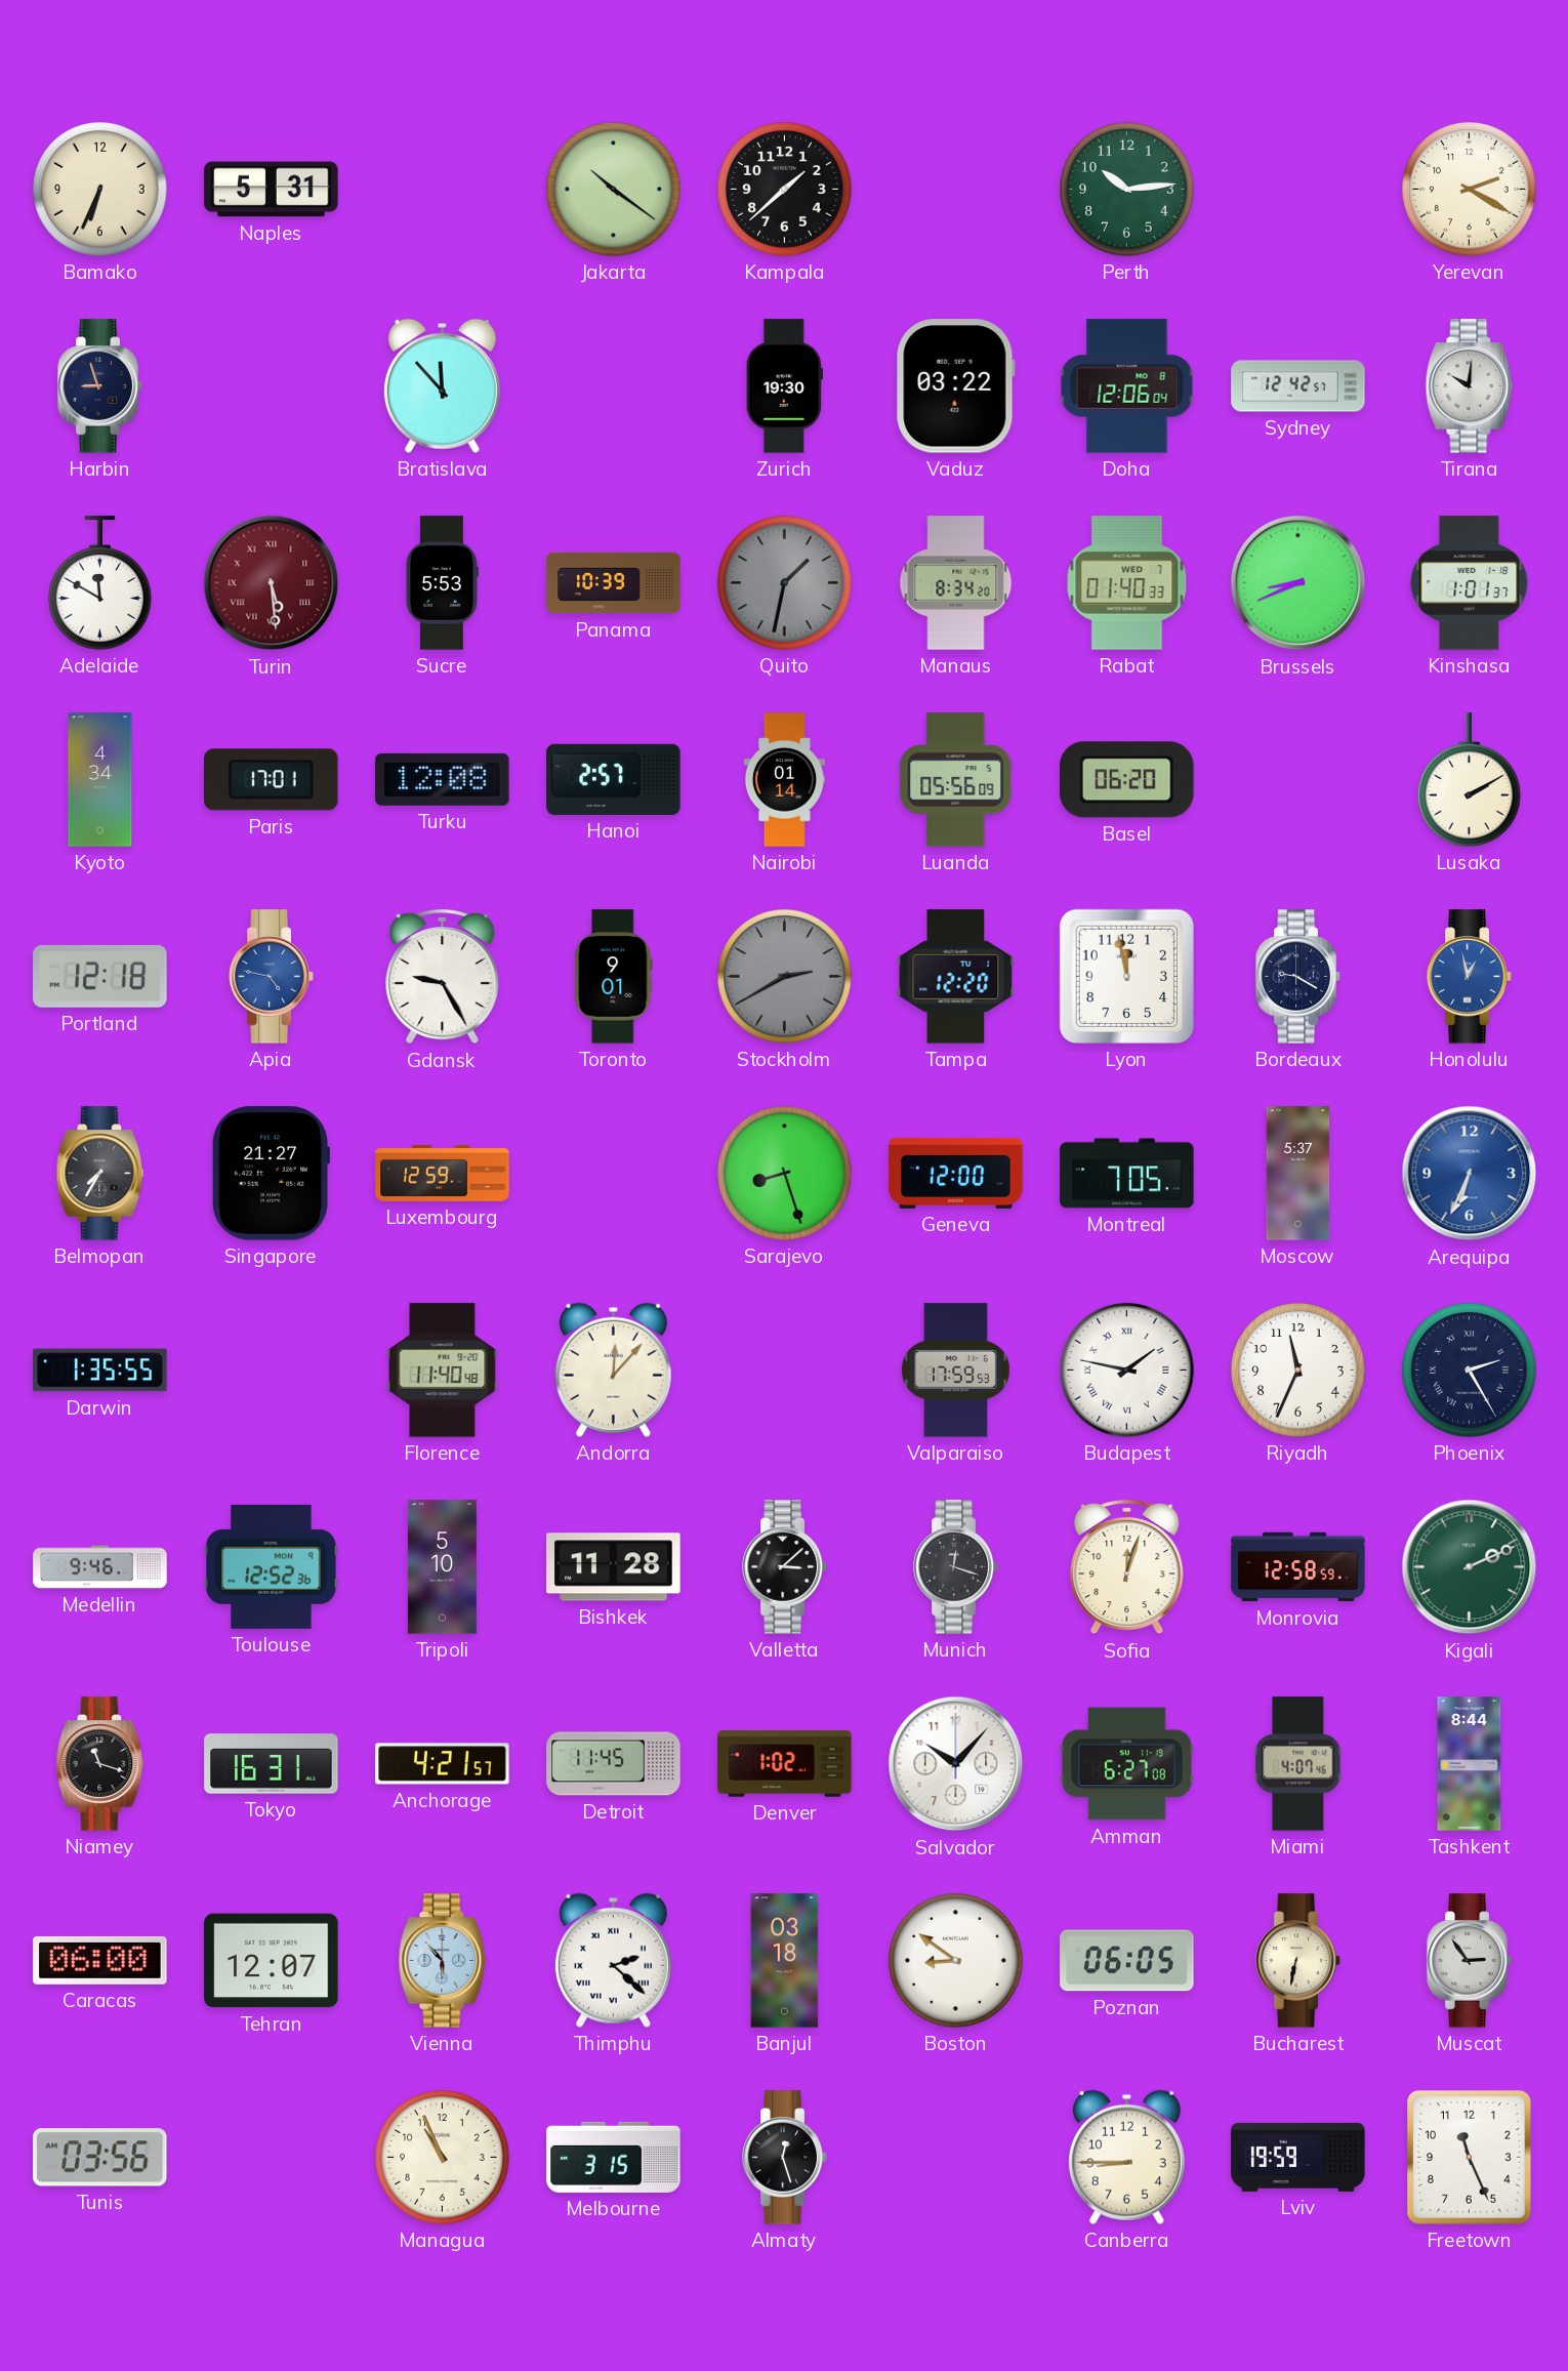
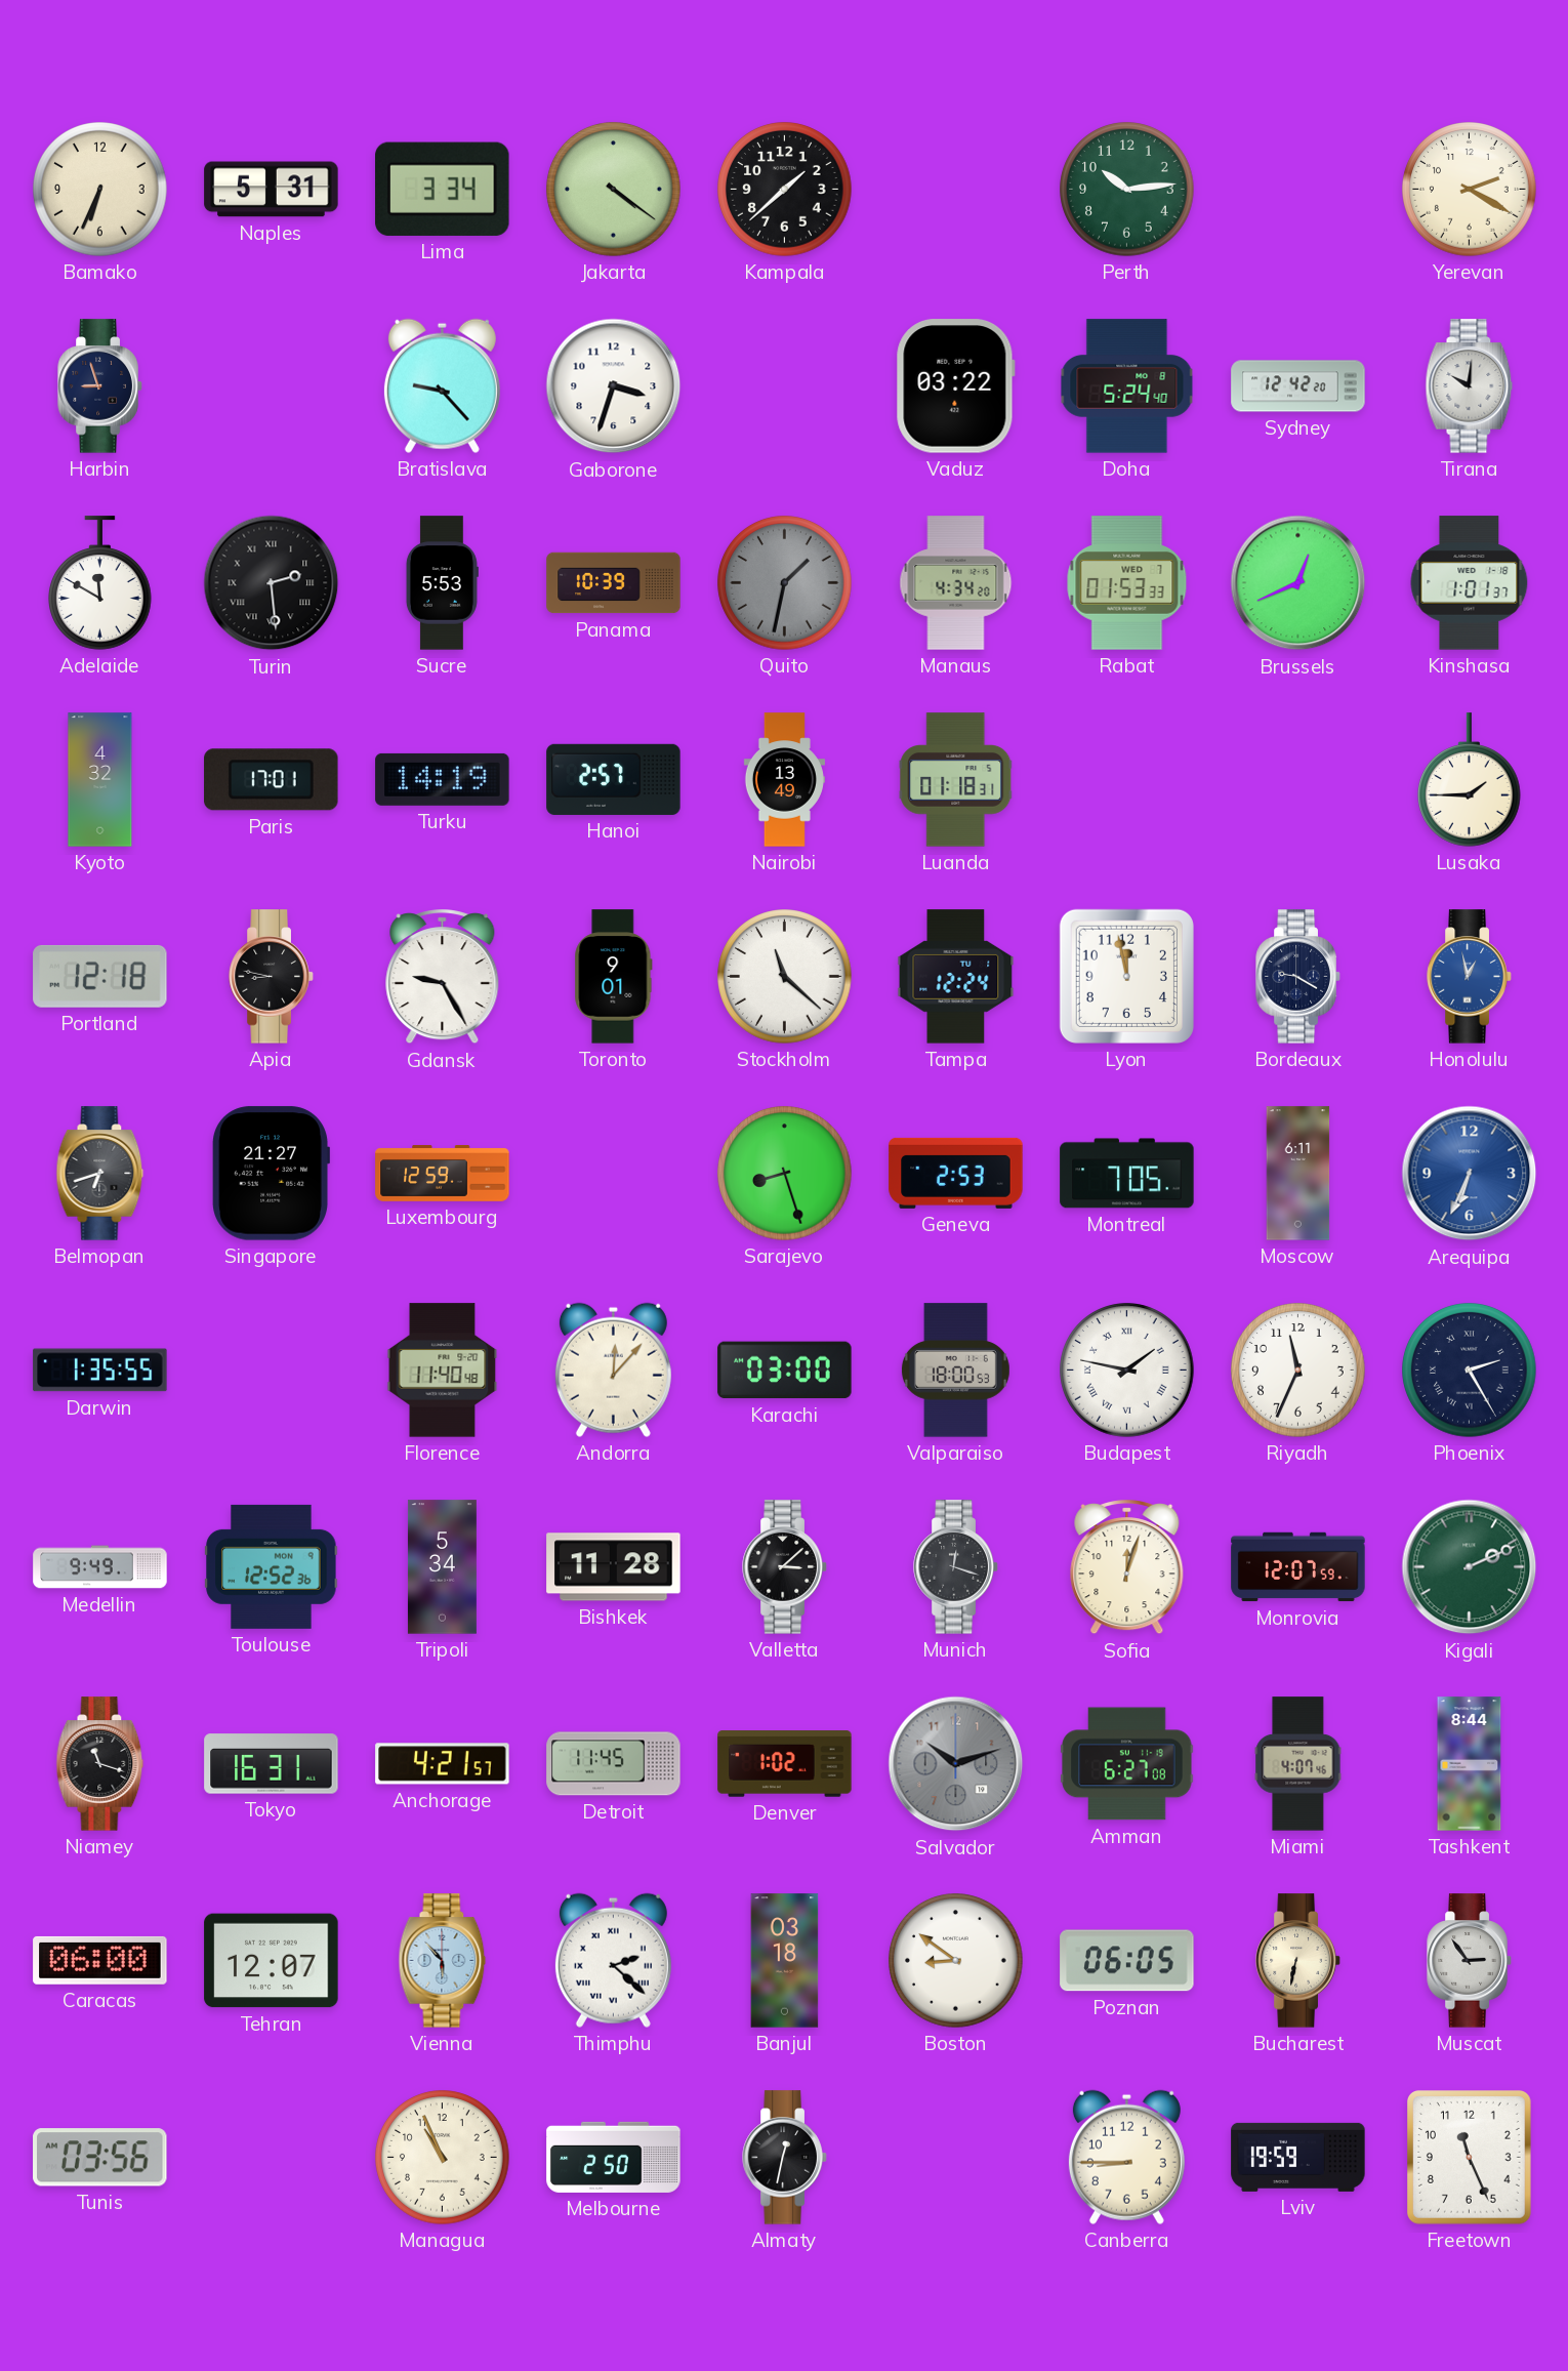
Lima: none -> 3:34 (443, 189)
Jakarta: 10:21 -> 4:21 (614, 190)
Bratislava: 11:53 -> 9:23 (442, 385)
Gaborone: none -> 3:33 (614, 386)
Zurich: 19:30 -> none (784, 386)
Doha: 12:06 -> 5:24 (1127, 386)
Sydney: 12:42:57 -> 12:42:20 (1298, 386)
Turin: 5:29 -> 2:29 (272, 583)
Turin dial: burgundy -> black (272, 583)
Manaus: 8:34 -> 4:34 (956, 583)
Rabat: 01:40 -> 01:53 (1127, 583)
Brussels: 8:41 -> 12:41 (1298, 583)
Kyoto: 4:34 -> 4:32 (100, 780)
Turku: 12:08 -> 14:19 (443, 779)
Nairobi: 01:14 -> 13:49 (784, 780)
Luanda: 05:56 -> 01:18 (956, 780)
Basel: 06:20 -> none (1127, 780)
Lusaka: 2:10 -> 1:45 (1470, 780)
Apia: 4:47 -> 8:47 (272, 977)
Apia dial: blue -> black (272, 977)
Stockholm: 2:40 -> 11:22 (785, 977)
Stockholm dial: grey -> white (785, 977)
Tampa: 12:20 -> 12:24 (956, 977)
Belmopan: 7:35 -> 6:42 (100, 1174)
Geneva: 12:00 -> 2:53 (956, 1173)
Moscow: 5:37 -> 6:11 (1298, 1174)
Karachi: none -> 03:00 (785, 1371)
Valparaiso: 17:59 -> 18:00 (955, 1371)
Medellin: 9:46 -> 9:49 (100, 1567)
Tripoli: 5:10 -> 5:34 (442, 1567)
Monrovia: 12:58 -> 12:07 (1298, 1567)
Salvador: 10:07 -> 10:12 (956, 1764)
Salvador dial: white -> grey (956, 1764)
Melbourne: 3:15 -> 2:50 (614, 2157)
Almaty: 12:27 -> 12:32 (785, 2158)
